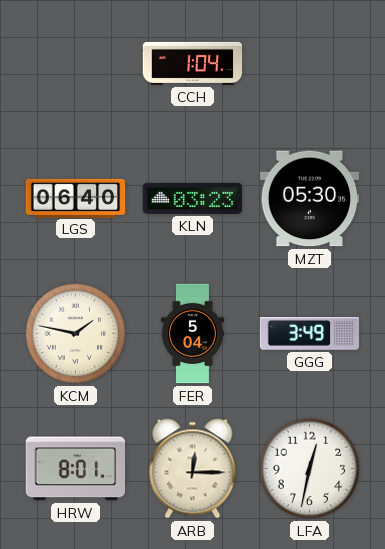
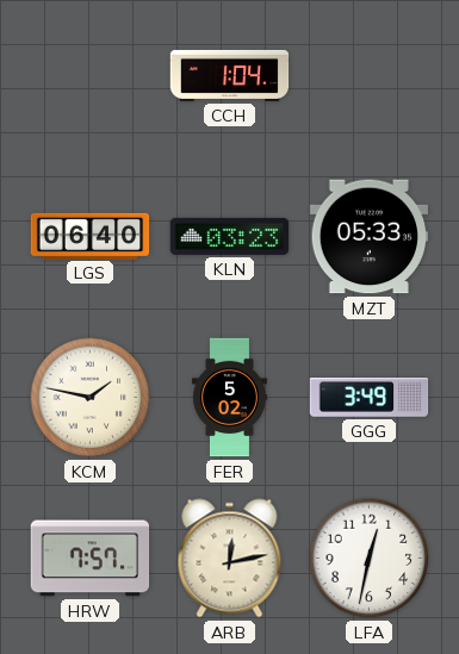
MZT: 05:30 -> 05:33 (370, 237)
FER: 5:04 -> 5:02 (229, 398)
HRW: 8:01 -> 7:57 (91, 559)
ARB: 12:15 -> 12:13 (230, 559)
